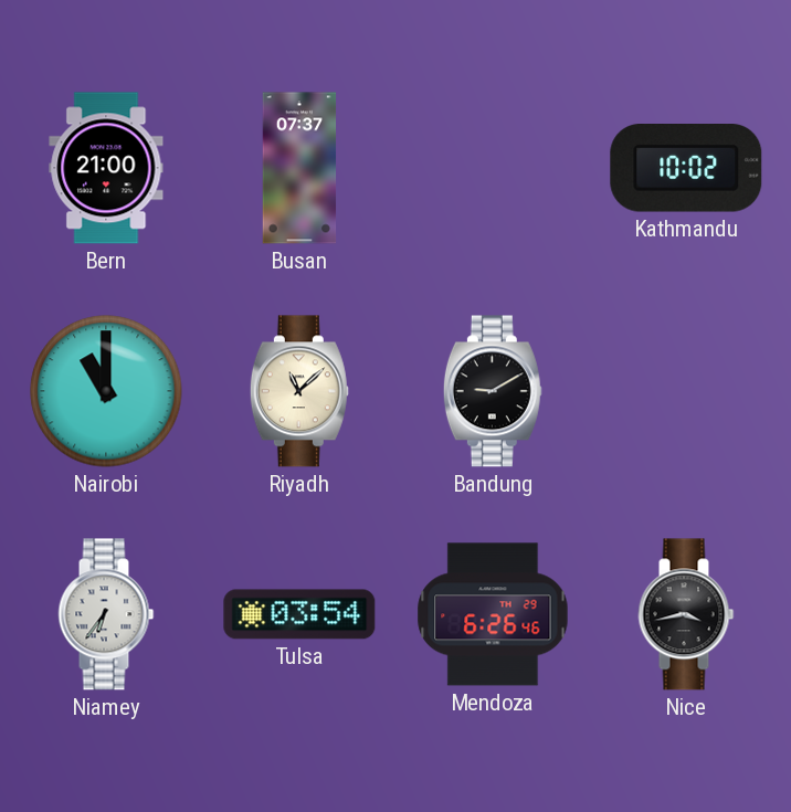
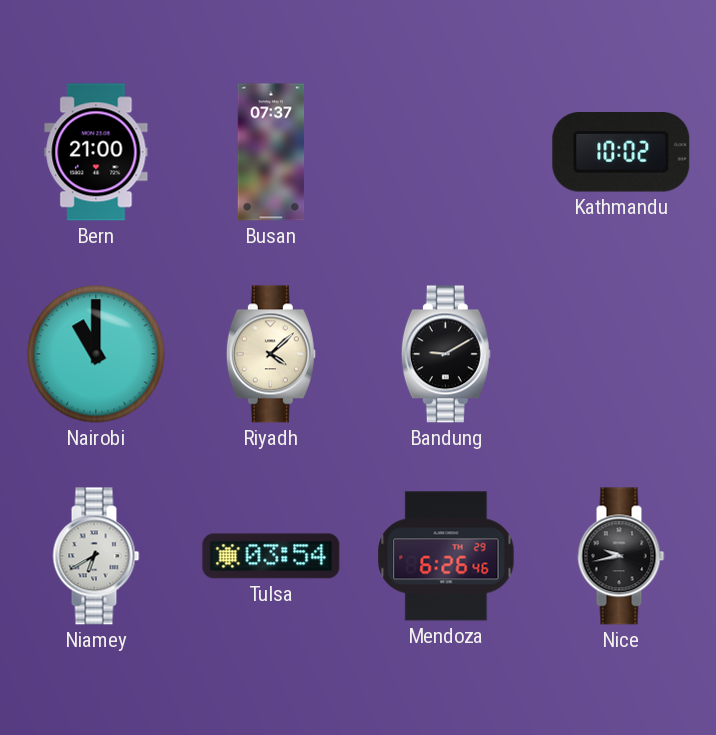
Riyadh: 11:08 -> 4:08 (271, 354)
Niamey: 6:36 -> 6:40 (96, 556)
Nice: 3:43 -> 9:43 (621, 556)
